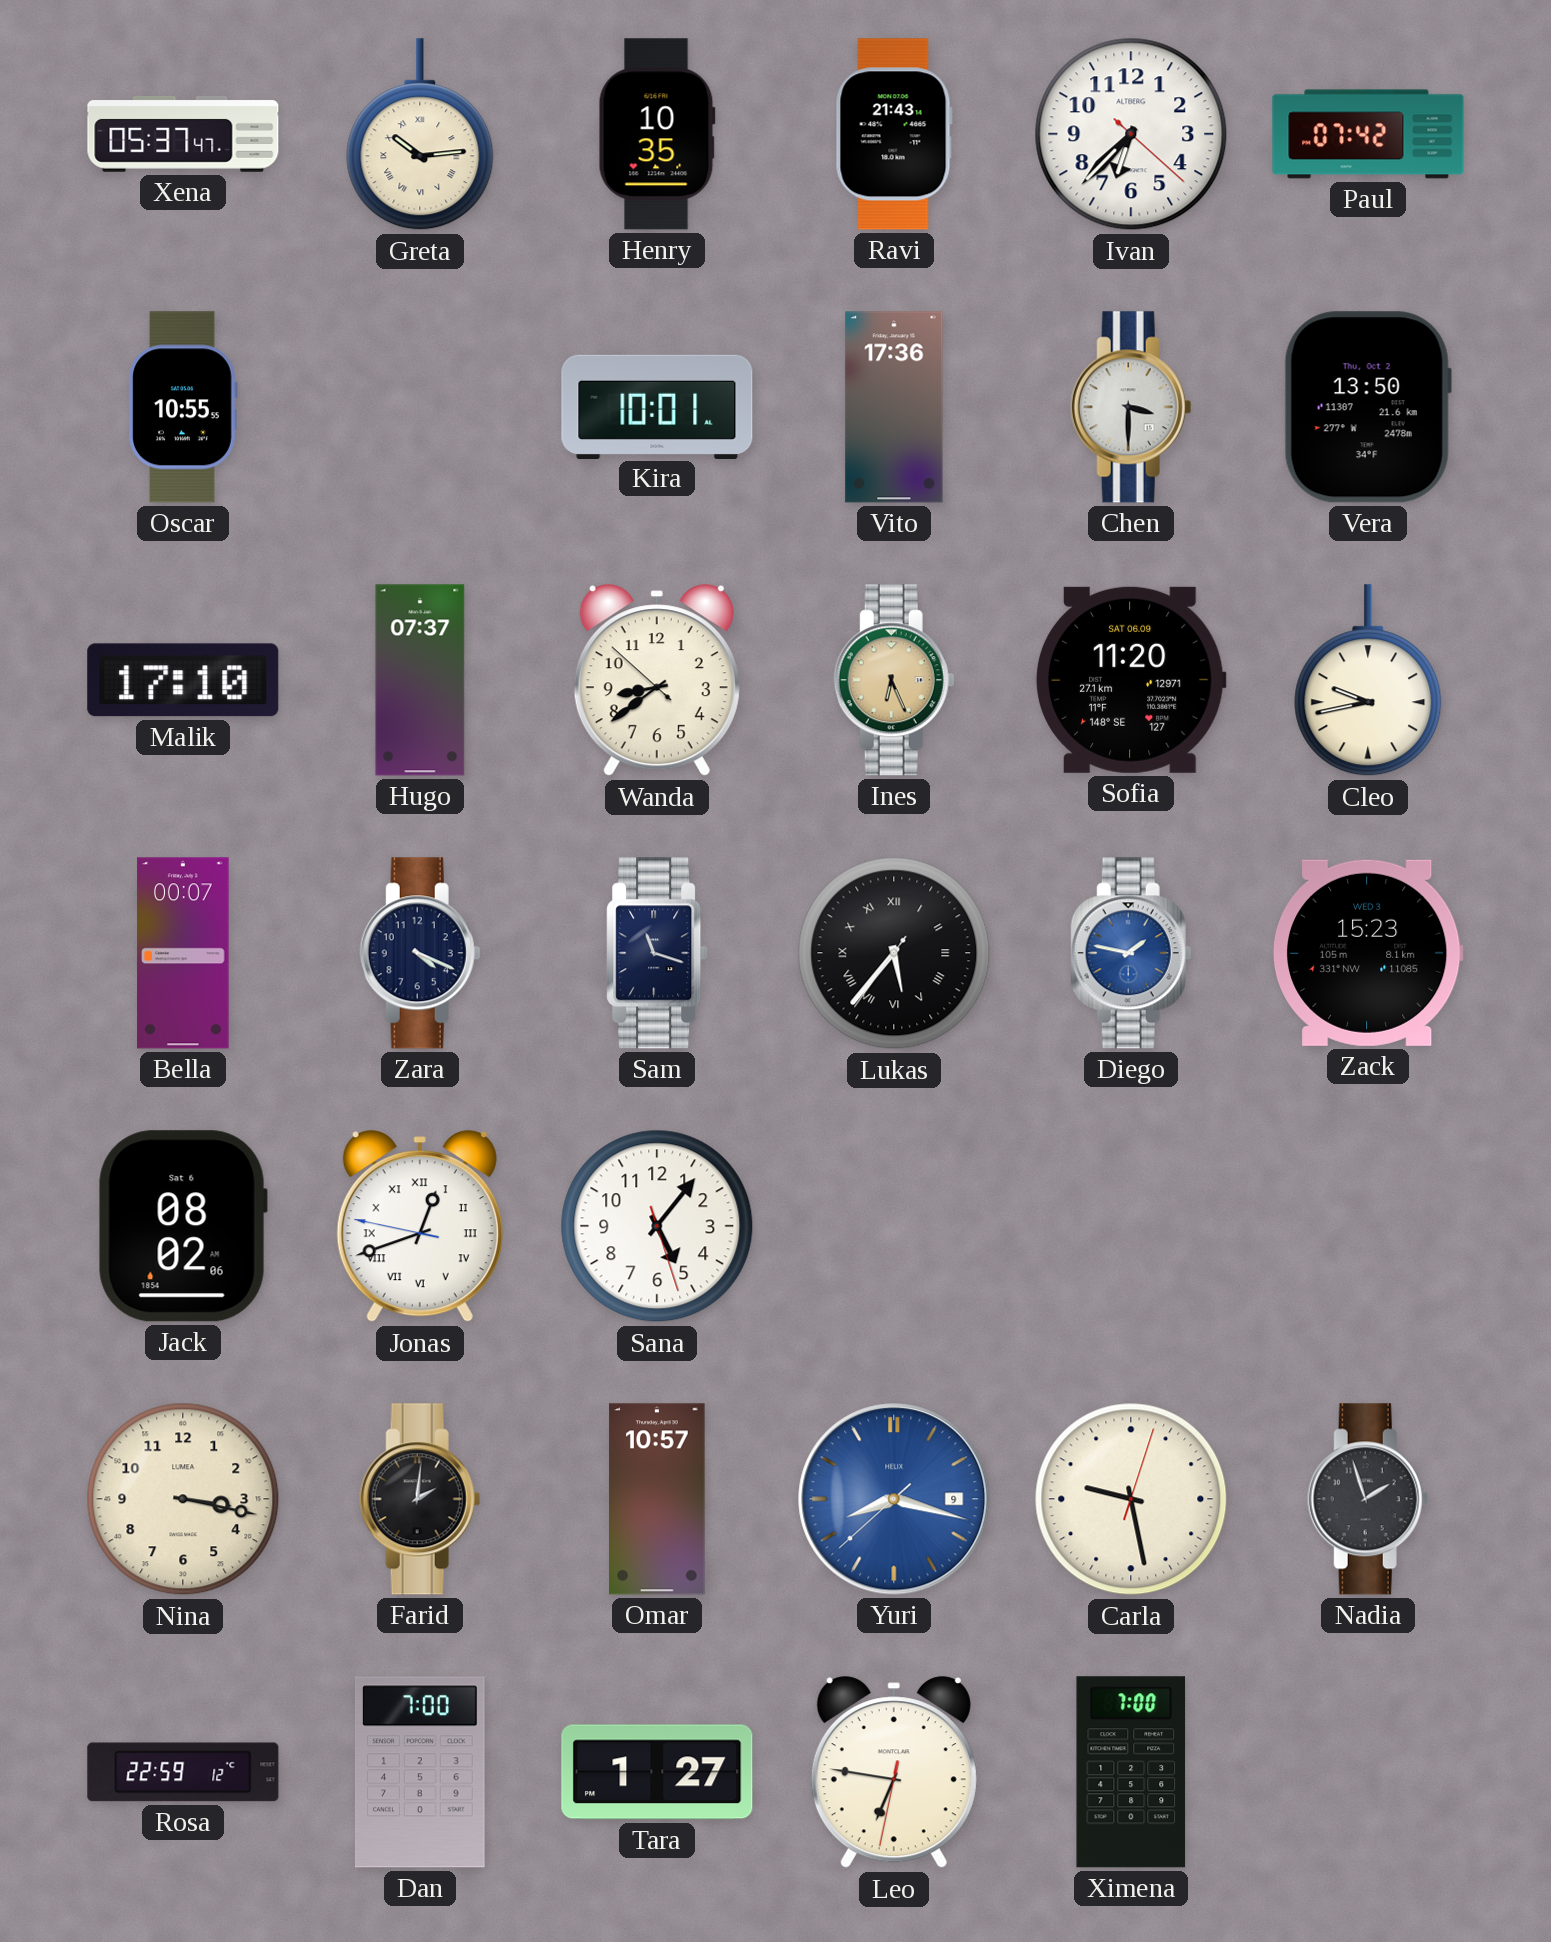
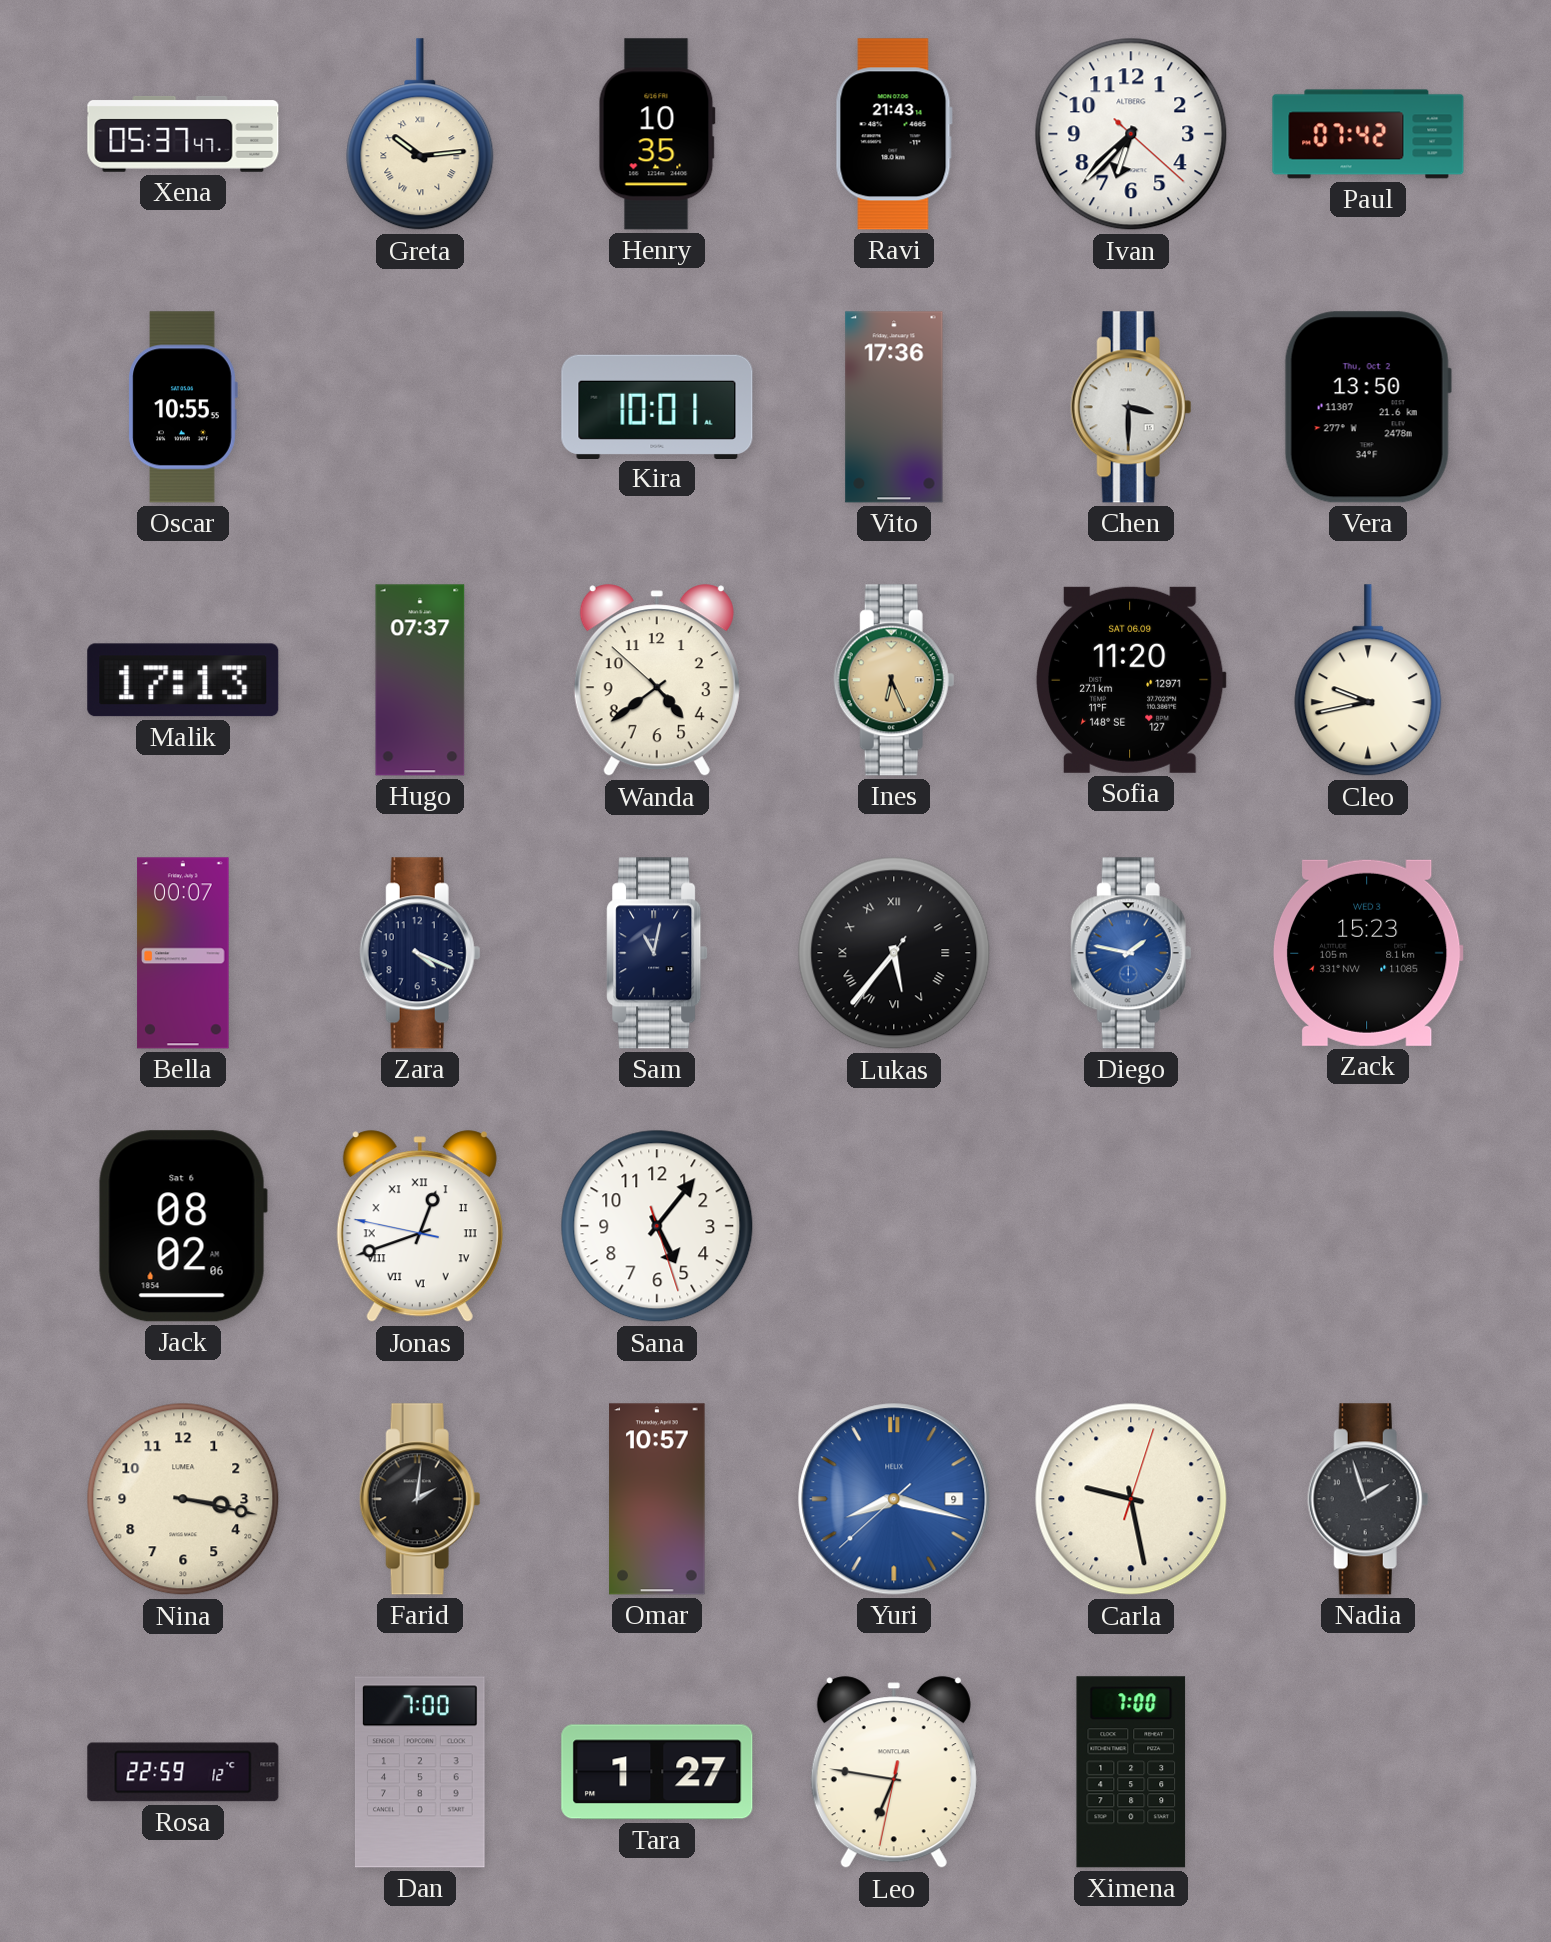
Malik: 17:10 -> 17:13 (183, 680)
Wanda: 8:38 -> 4:38 (657, 681)
Sam: 11:18 -> 11:02 (657, 953)
